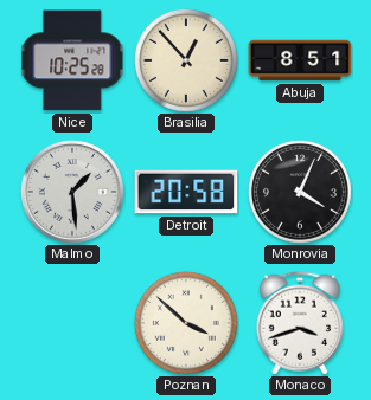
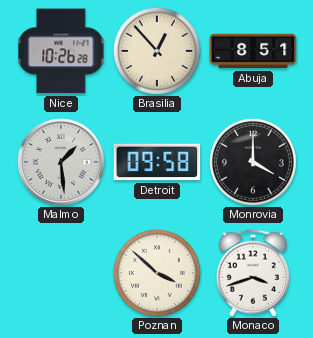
Nice: 10:25 -> 10:26 (61, 51)
Detroit: 20:58 -> 09:58 (157, 162)
Monrovia: 4:04 -> 4:00 (253, 162)
